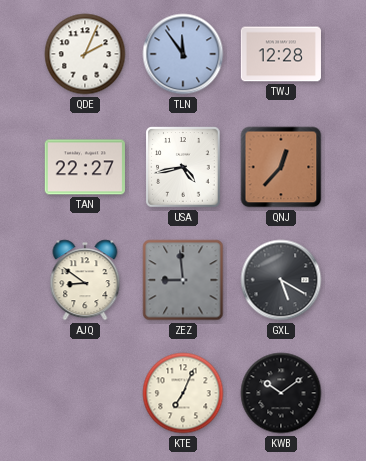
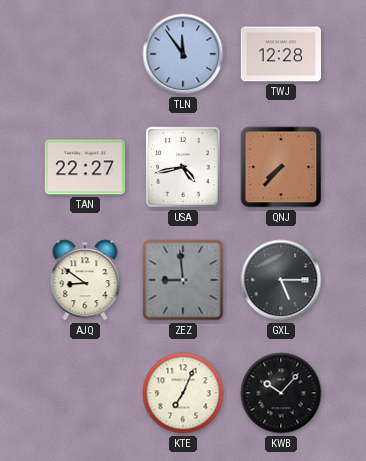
QDE: 2:04 -> none (85, 54)
QNJ: 12:37 -> 7:37 (281, 167)
GXL: 5:20 -> 5:15 (281, 280)
KWB: 10:09 -> 10:07 (281, 393)
